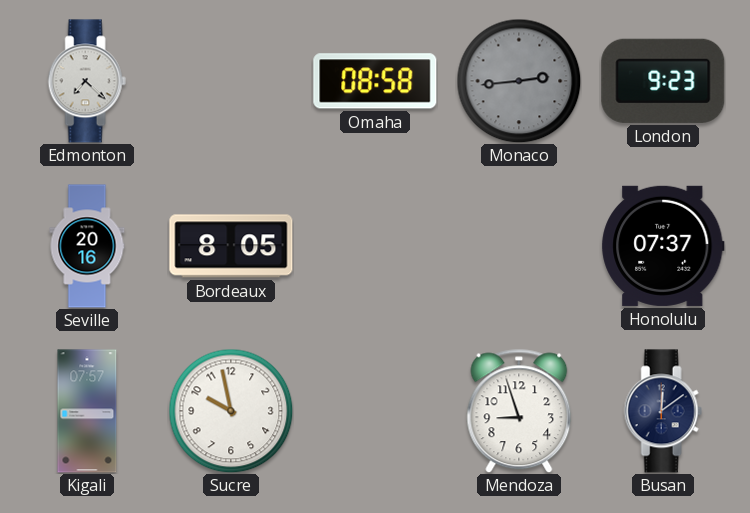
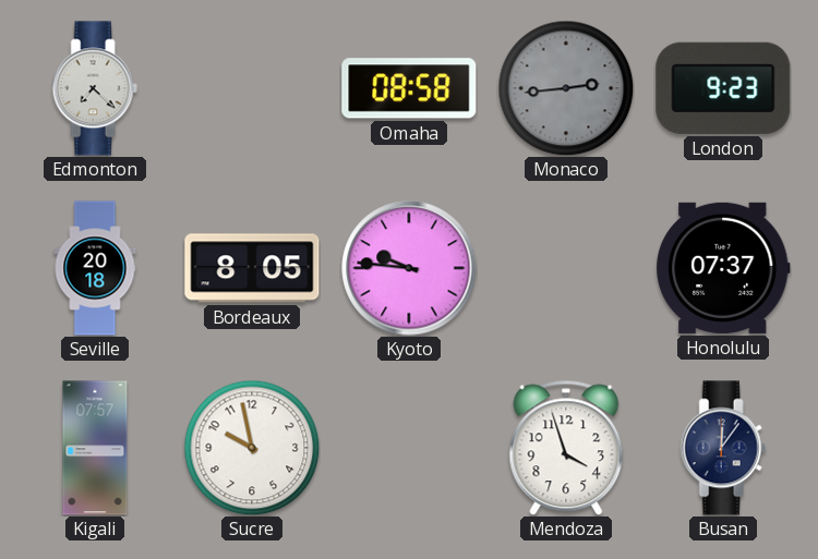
Seville: 20:16 -> 20:18 (95, 268)
Kyoto: none -> 9:46 (409, 268)
Mendoza: 8:57 -> 3:57 (566, 448)
Busan: 12:09 -> 12:06 (723, 448)
